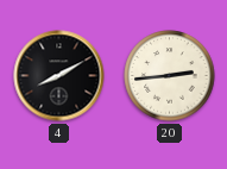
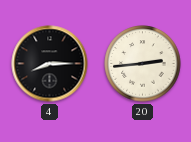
4: 8:10 -> 8:15 (50, 64)
